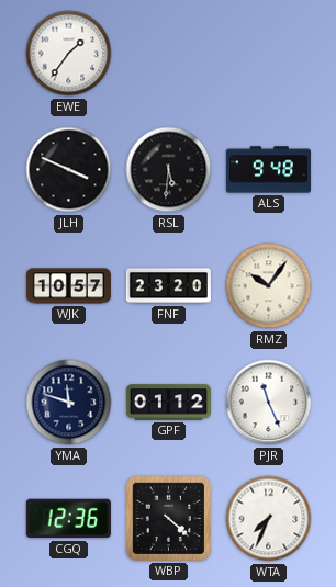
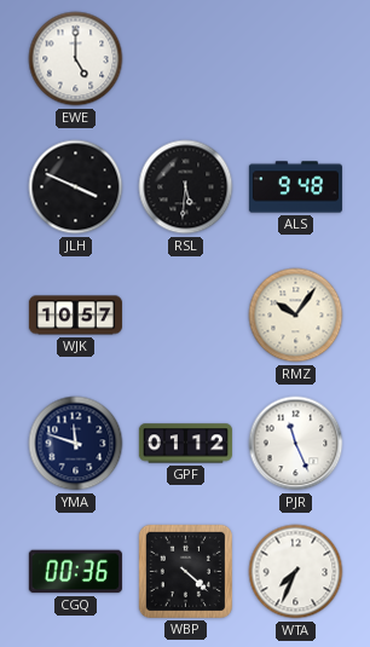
EWE: 1:36 -> 5:00 (76, 59)
FNF: 23:20 -> none (168, 286)
CGQ: 12:36 -> 00:36 (75, 572)
